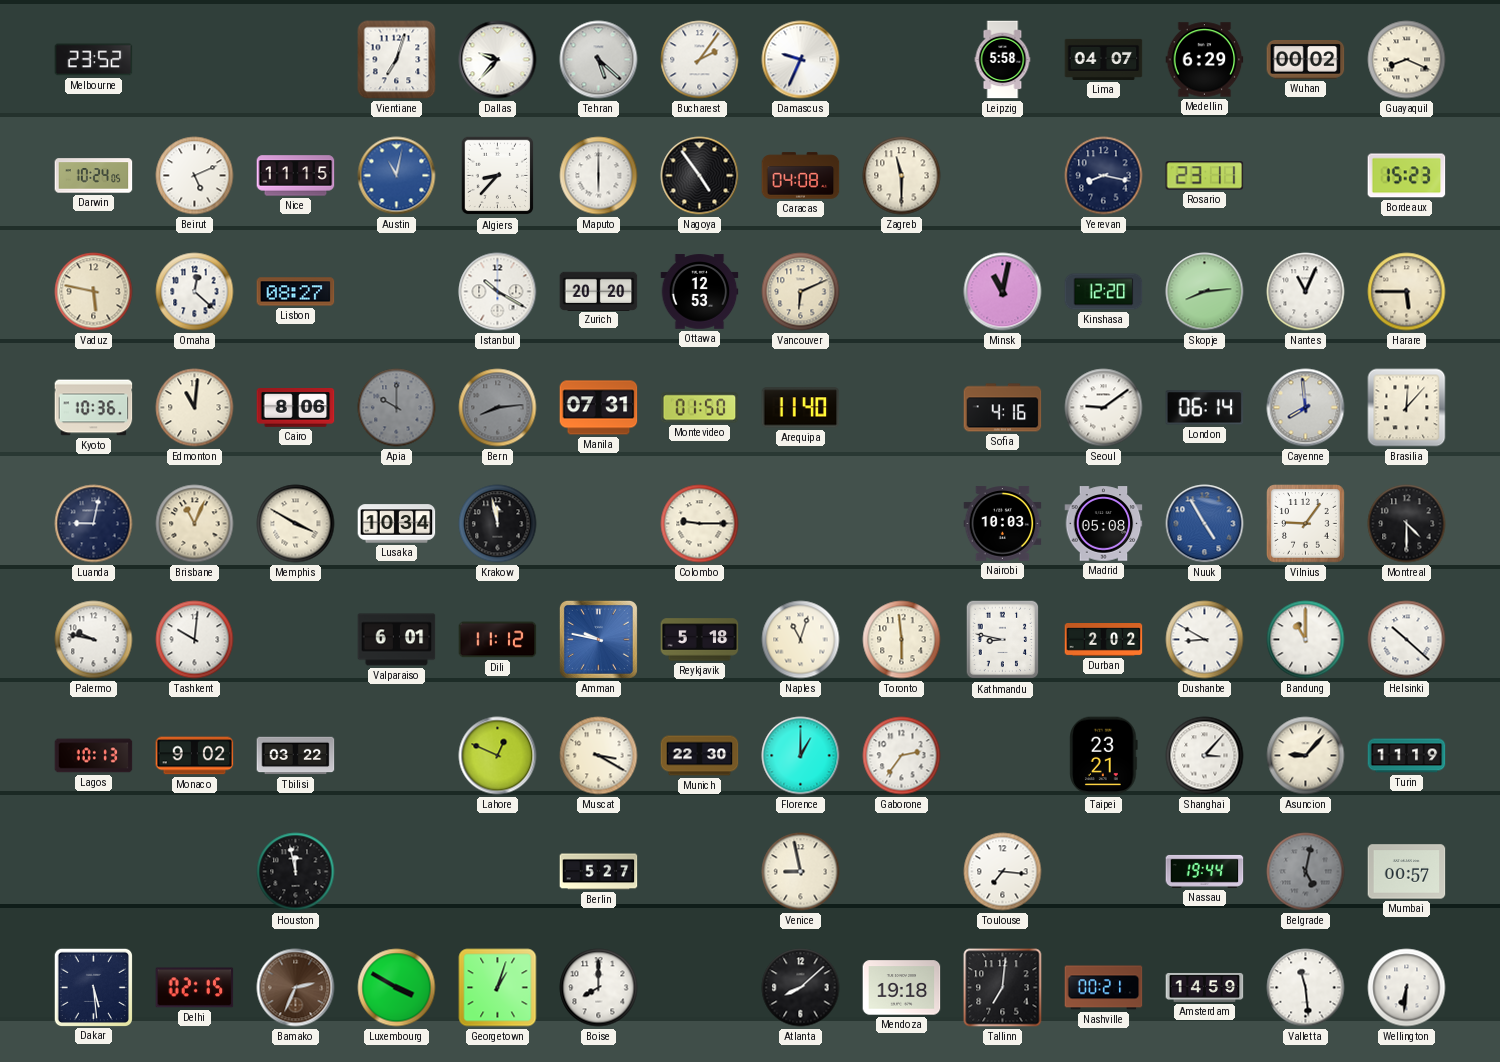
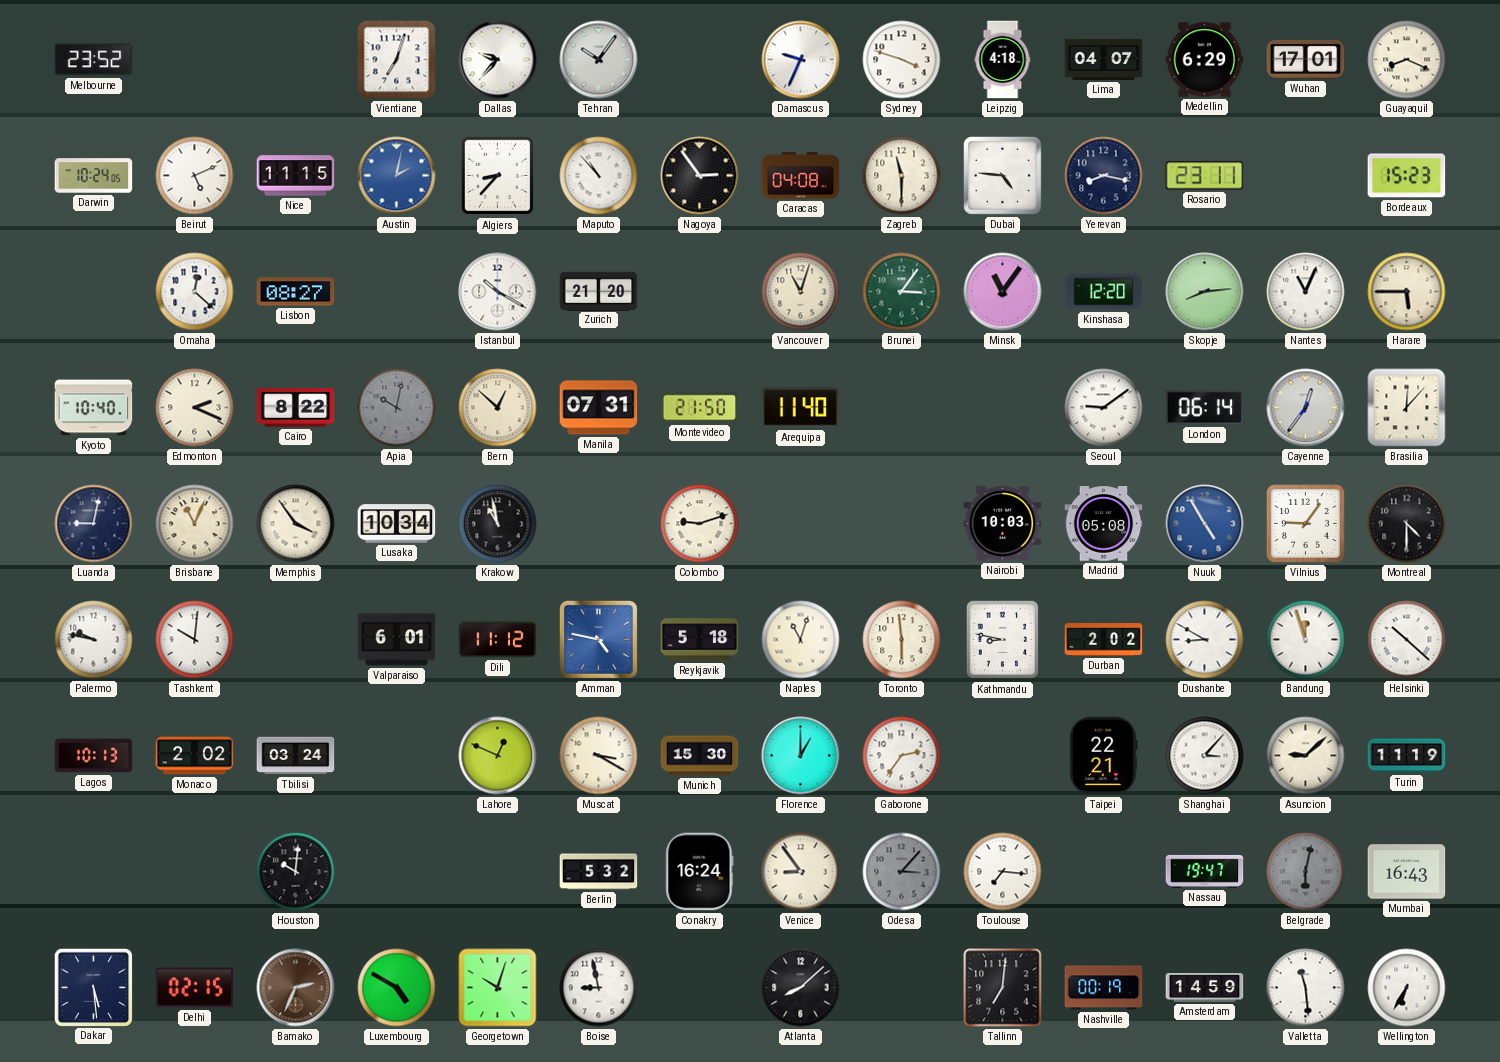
Tehran: 5:22 -> 10:06 (599, 60)
Bucharest: 2:06 -> none (700, 60)
Sydney: none -> 3:48 (902, 60)
Leipzig: 5:58 -> 4:18 (1003, 60)
Wuhan: 00:02 -> 17:01 (1306, 60)
Austin: 11:02 -> 2:02 (397, 176)
Maputo: 6:00 -> 10:53 (599, 176)
Nagoya: 4:54 -> 2:54 (700, 176)
Dubai: none -> 4:46 (1003, 176)
Vaduz: 5:47 -> none (94, 292)
Zurich: 20:20 -> 21:20 (599, 291)
Ottawa: 12:53 -> none (700, 292)
Vancouver: 6:11 -> 11:03 (801, 292)
Brunei: none -> 3:06 (902, 292)
Minsk: 11:02 -> 11:06 (1003, 292)
Kyoto: 10:36 -> 10:40 (94, 408)
Edmonton: 11:01 -> 2:19 (195, 408)
Cairo: 8:06 -> 8:22 (296, 408)
Apia: 10:00 -> 10:02 (397, 408)
Bern: 8:14 -> 12:52 (498, 408)
Bern dial: grey -> cream (498, 408)
Montevideo: 01:50 -> 21:50 (700, 408)
Sofia: 4:16 -> none (1003, 408)
Cayenne: 7:59 -> 12:36 (1306, 408)
Memphis: 3:50 -> 3:54 (296, 524)
Krakow: 11:58 -> 10:58 (498, 524)
Colombo: 9:15 -> 9:12 (700, 524)
Amman: 9:47 -> 4:47 (598, 639)
Bandung: 11:00 -> 11:57 (1306, 640)
Monaco: 9:02 -> 2:02 (195, 756)
Tbilisi: 03:22 -> 03:24 (296, 756)
Munich: 22:30 -> 15:30 (700, 756)
Taipei: 23:21 -> 22:21 (1104, 756)
Asuncion: 9:07 -> 9:08 (1306, 756)
Houston: 11:58 -> 10:01 (296, 872)
Berlin: 5:27 -> 5:32 (599, 872)
Conakry: none -> 16:24 (700, 872)
Venice: 8:58 -> 8:54 (801, 872)
Odesa: none -> 3:07 (902, 872)
Nassau: 19:44 -> 19:47 (1205, 871)
Belgrade: 5:02 -> 6:02 (1306, 872)
Mumbai: 00:57 -> 16:43 (1407, 872)
Luxembourg: 3:50 -> 4:50 (397, 988)
Georgetown: 1:03 -> 10:03 (498, 988)
Boise: 8:00 -> 8:58 (599, 988)
Mendoza: 19:18 -> none (902, 988)
Nashville: 00:21 -> 00:19 (1104, 988)
Wellington: 6:31 -> 6:35 (1407, 988)
